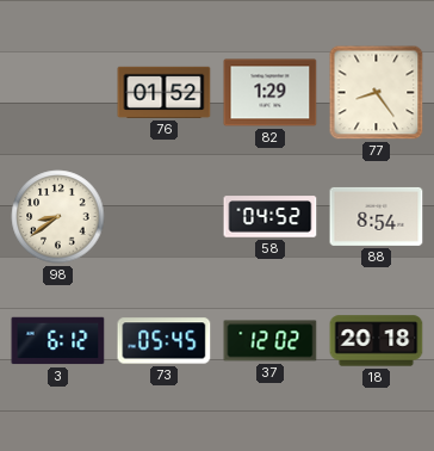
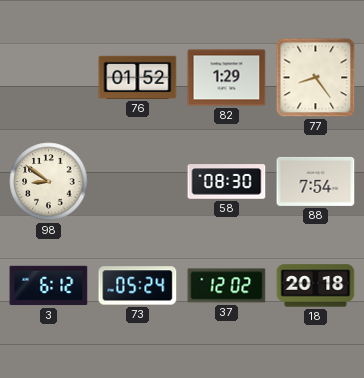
98: 8:39 -> 8:51 (49, 182)
58: 04:52 -> 08:30 (227, 182)
88: 8:54 -> 7:54 (316, 181)
73: 05:45 -> 05:24 (138, 286)
